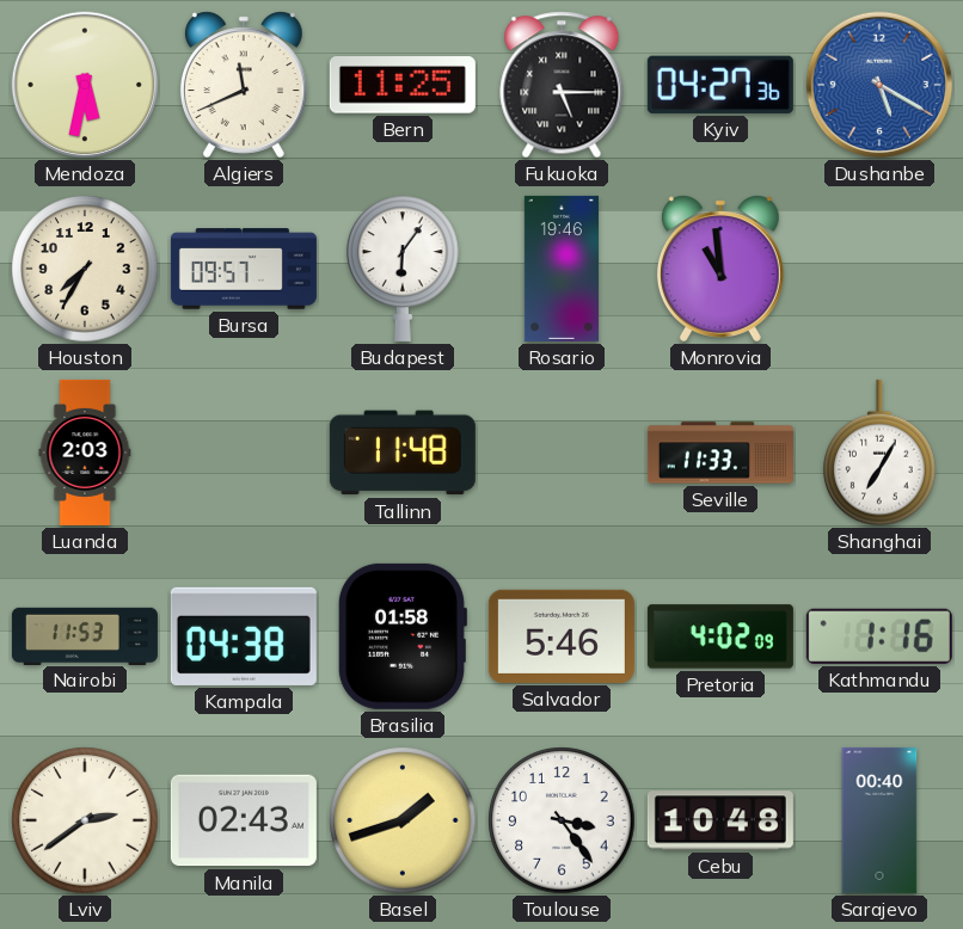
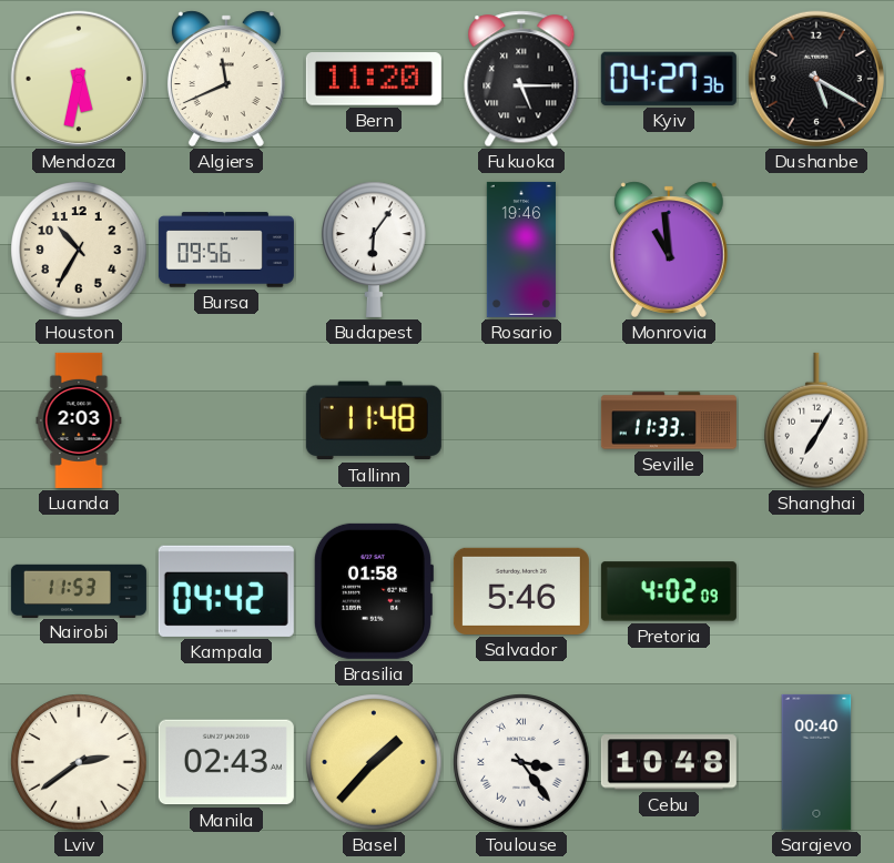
Bern: 11:25 -> 11:20 (374, 79)
Dushanbe dial: blue -> black (816, 79)
Houston: 7:35 -> 10:35 (79, 250)
Bursa: 09:57 -> 09:56 (226, 250)
Kampala: 04:38 -> 04:42 (226, 591)
Kathmandu: 1:16 -> none (879, 636)
Basel: 1:42 -> 1:37 (374, 762)
Toulouse numerals: Arabic -> Roman (521, 762)
